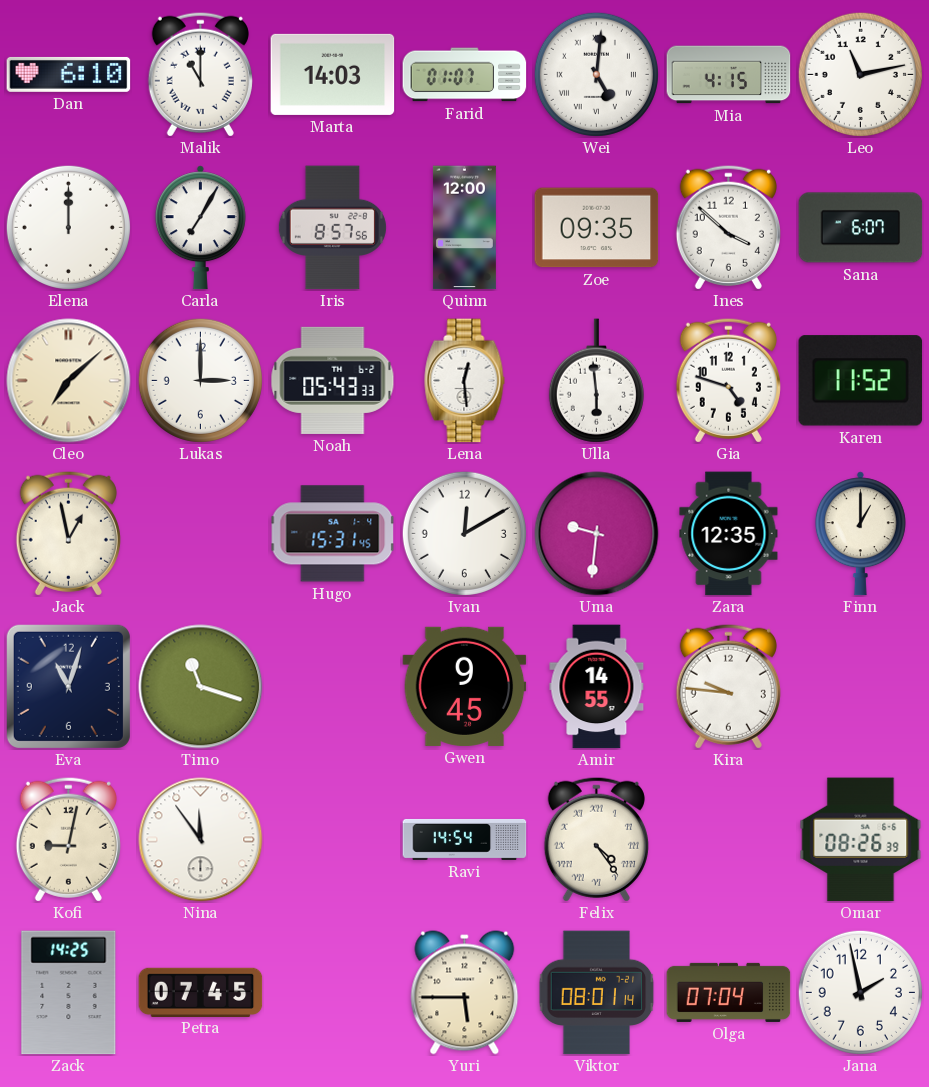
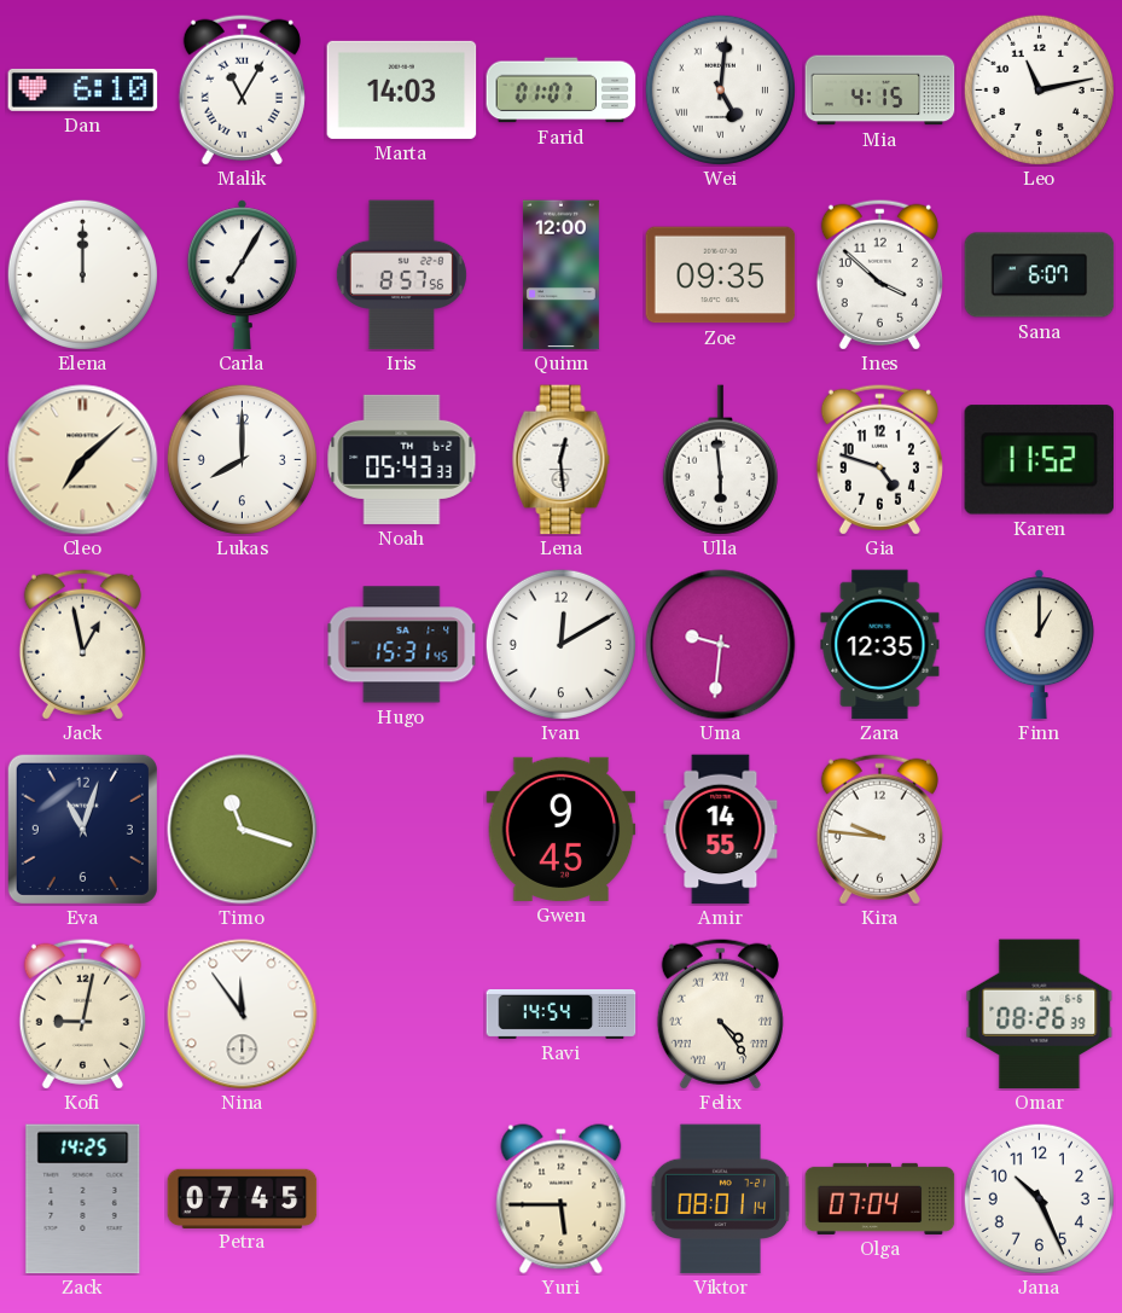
Malik: 11:00 -> 11:05 (242, 89)
Lukas: 3:00 -> 8:00 (242, 459)
Jana: 1:58 -> 10:26 (1039, 1198)
